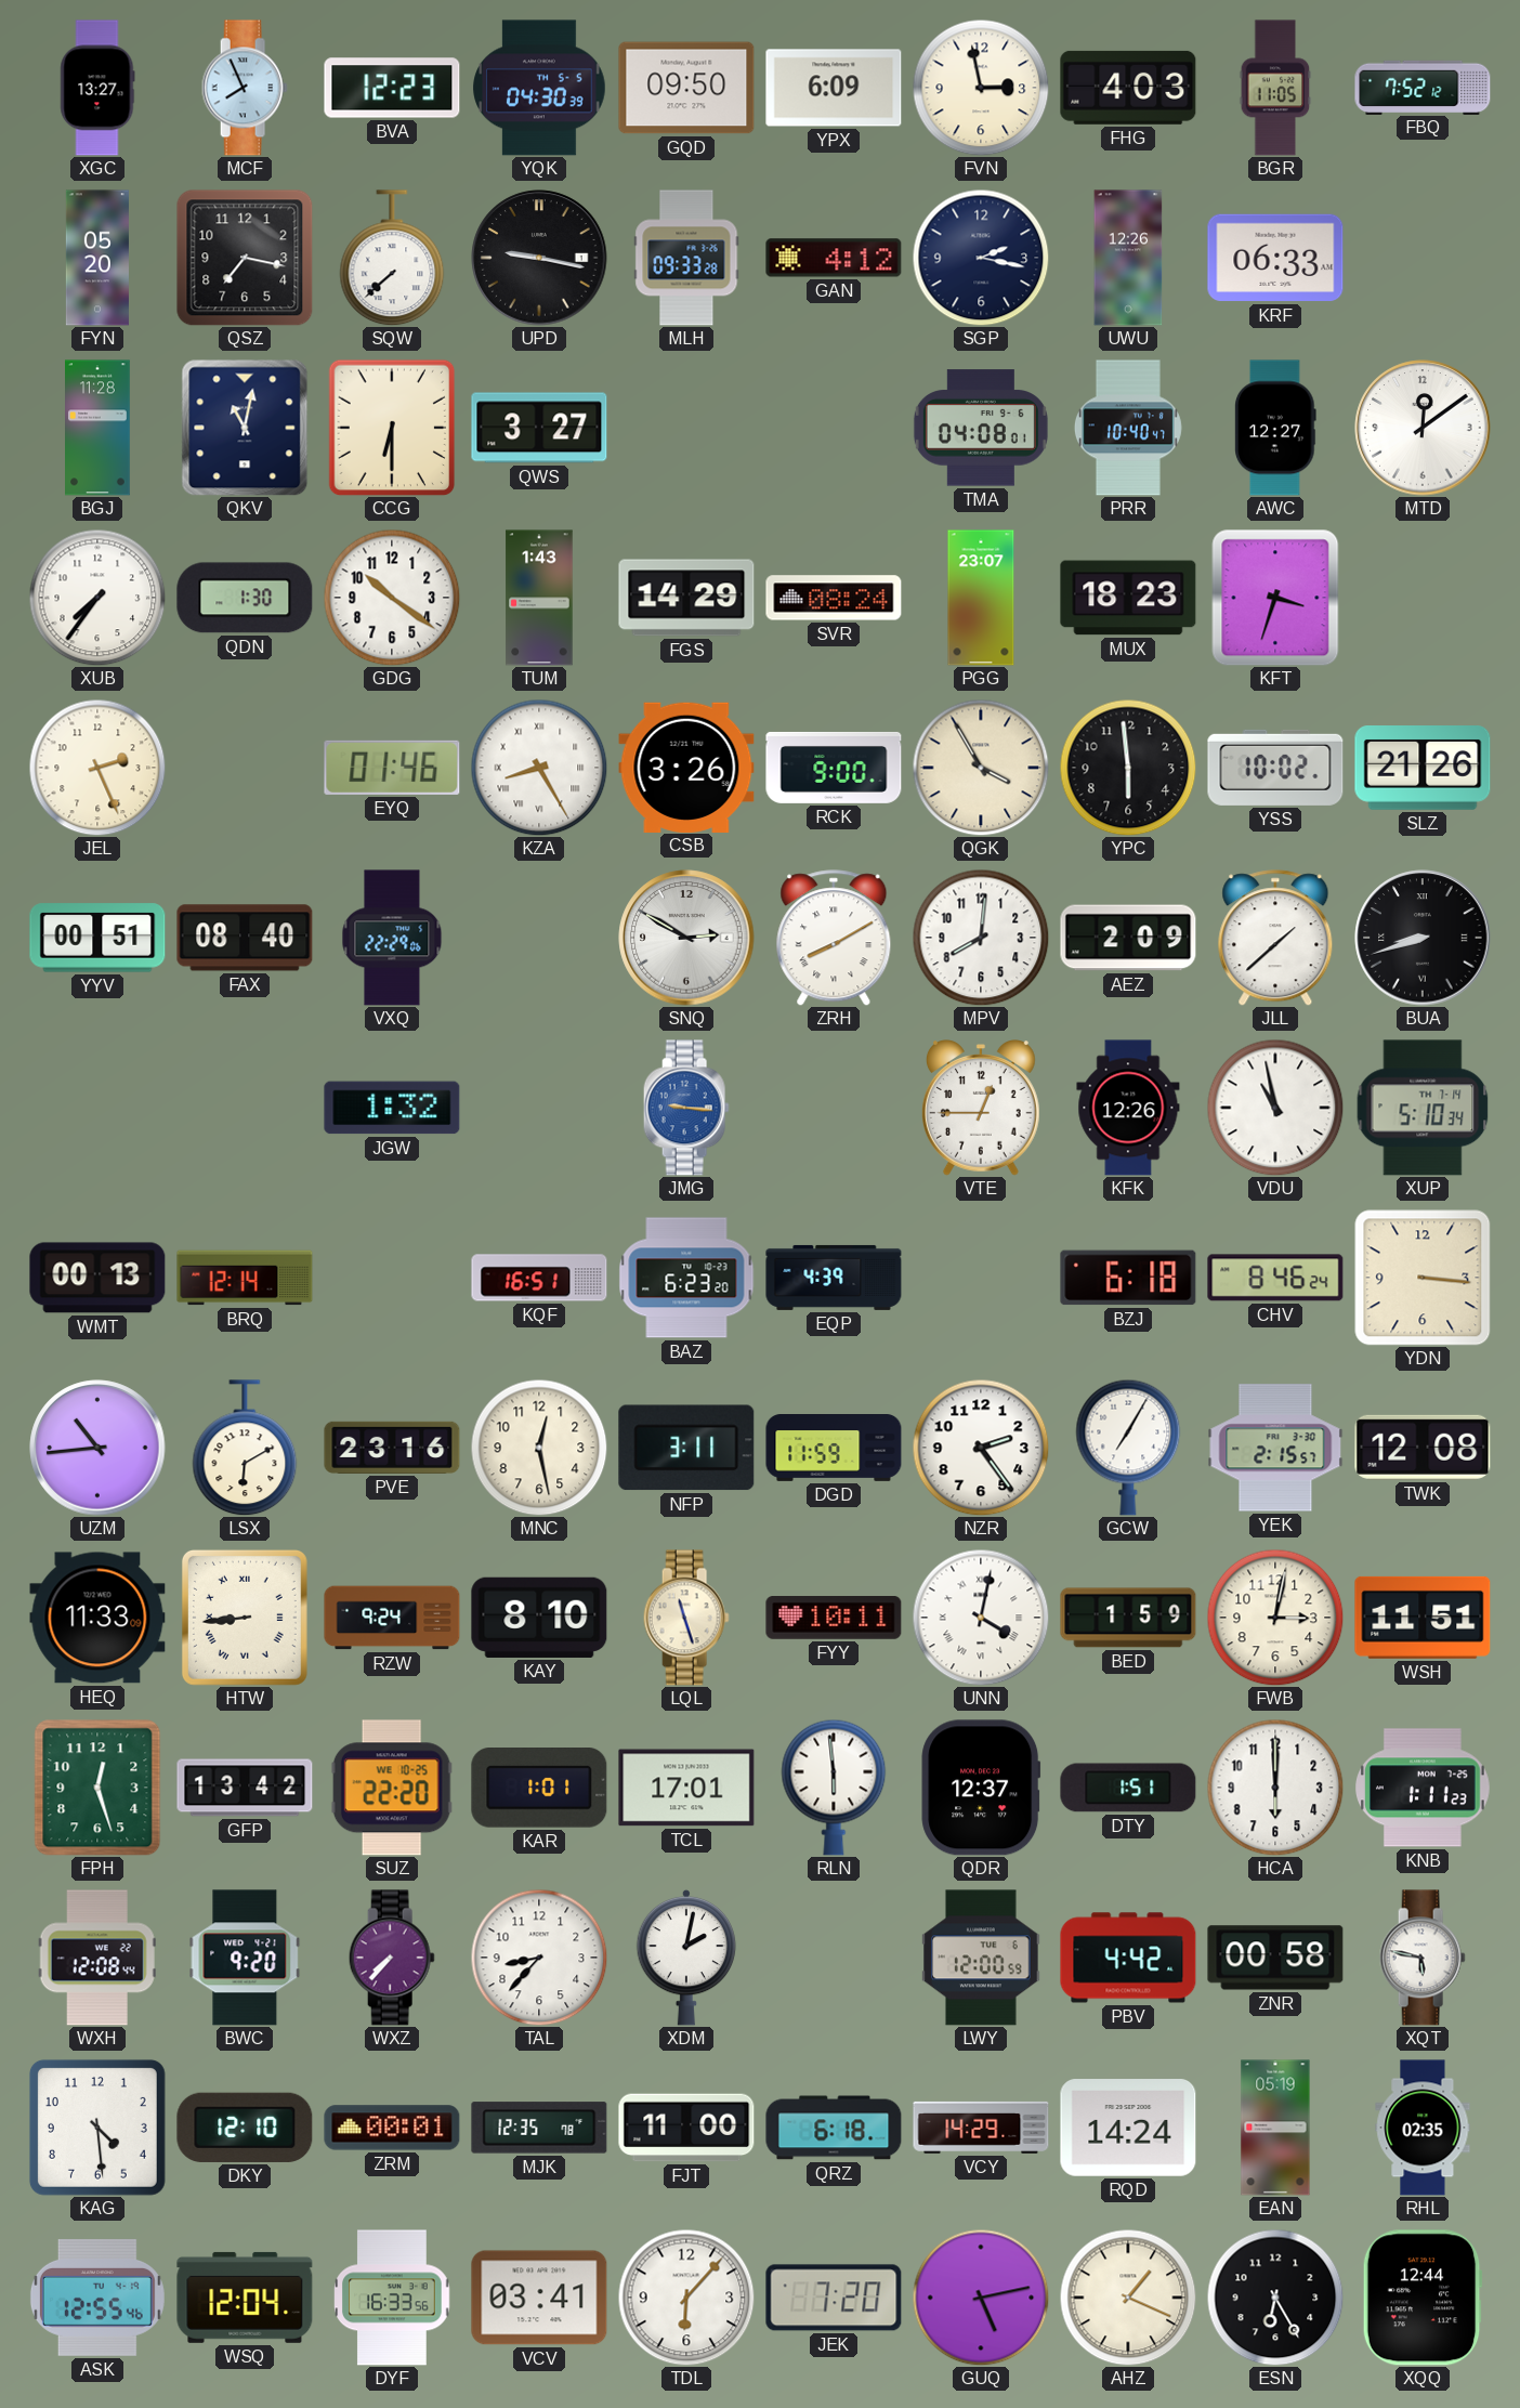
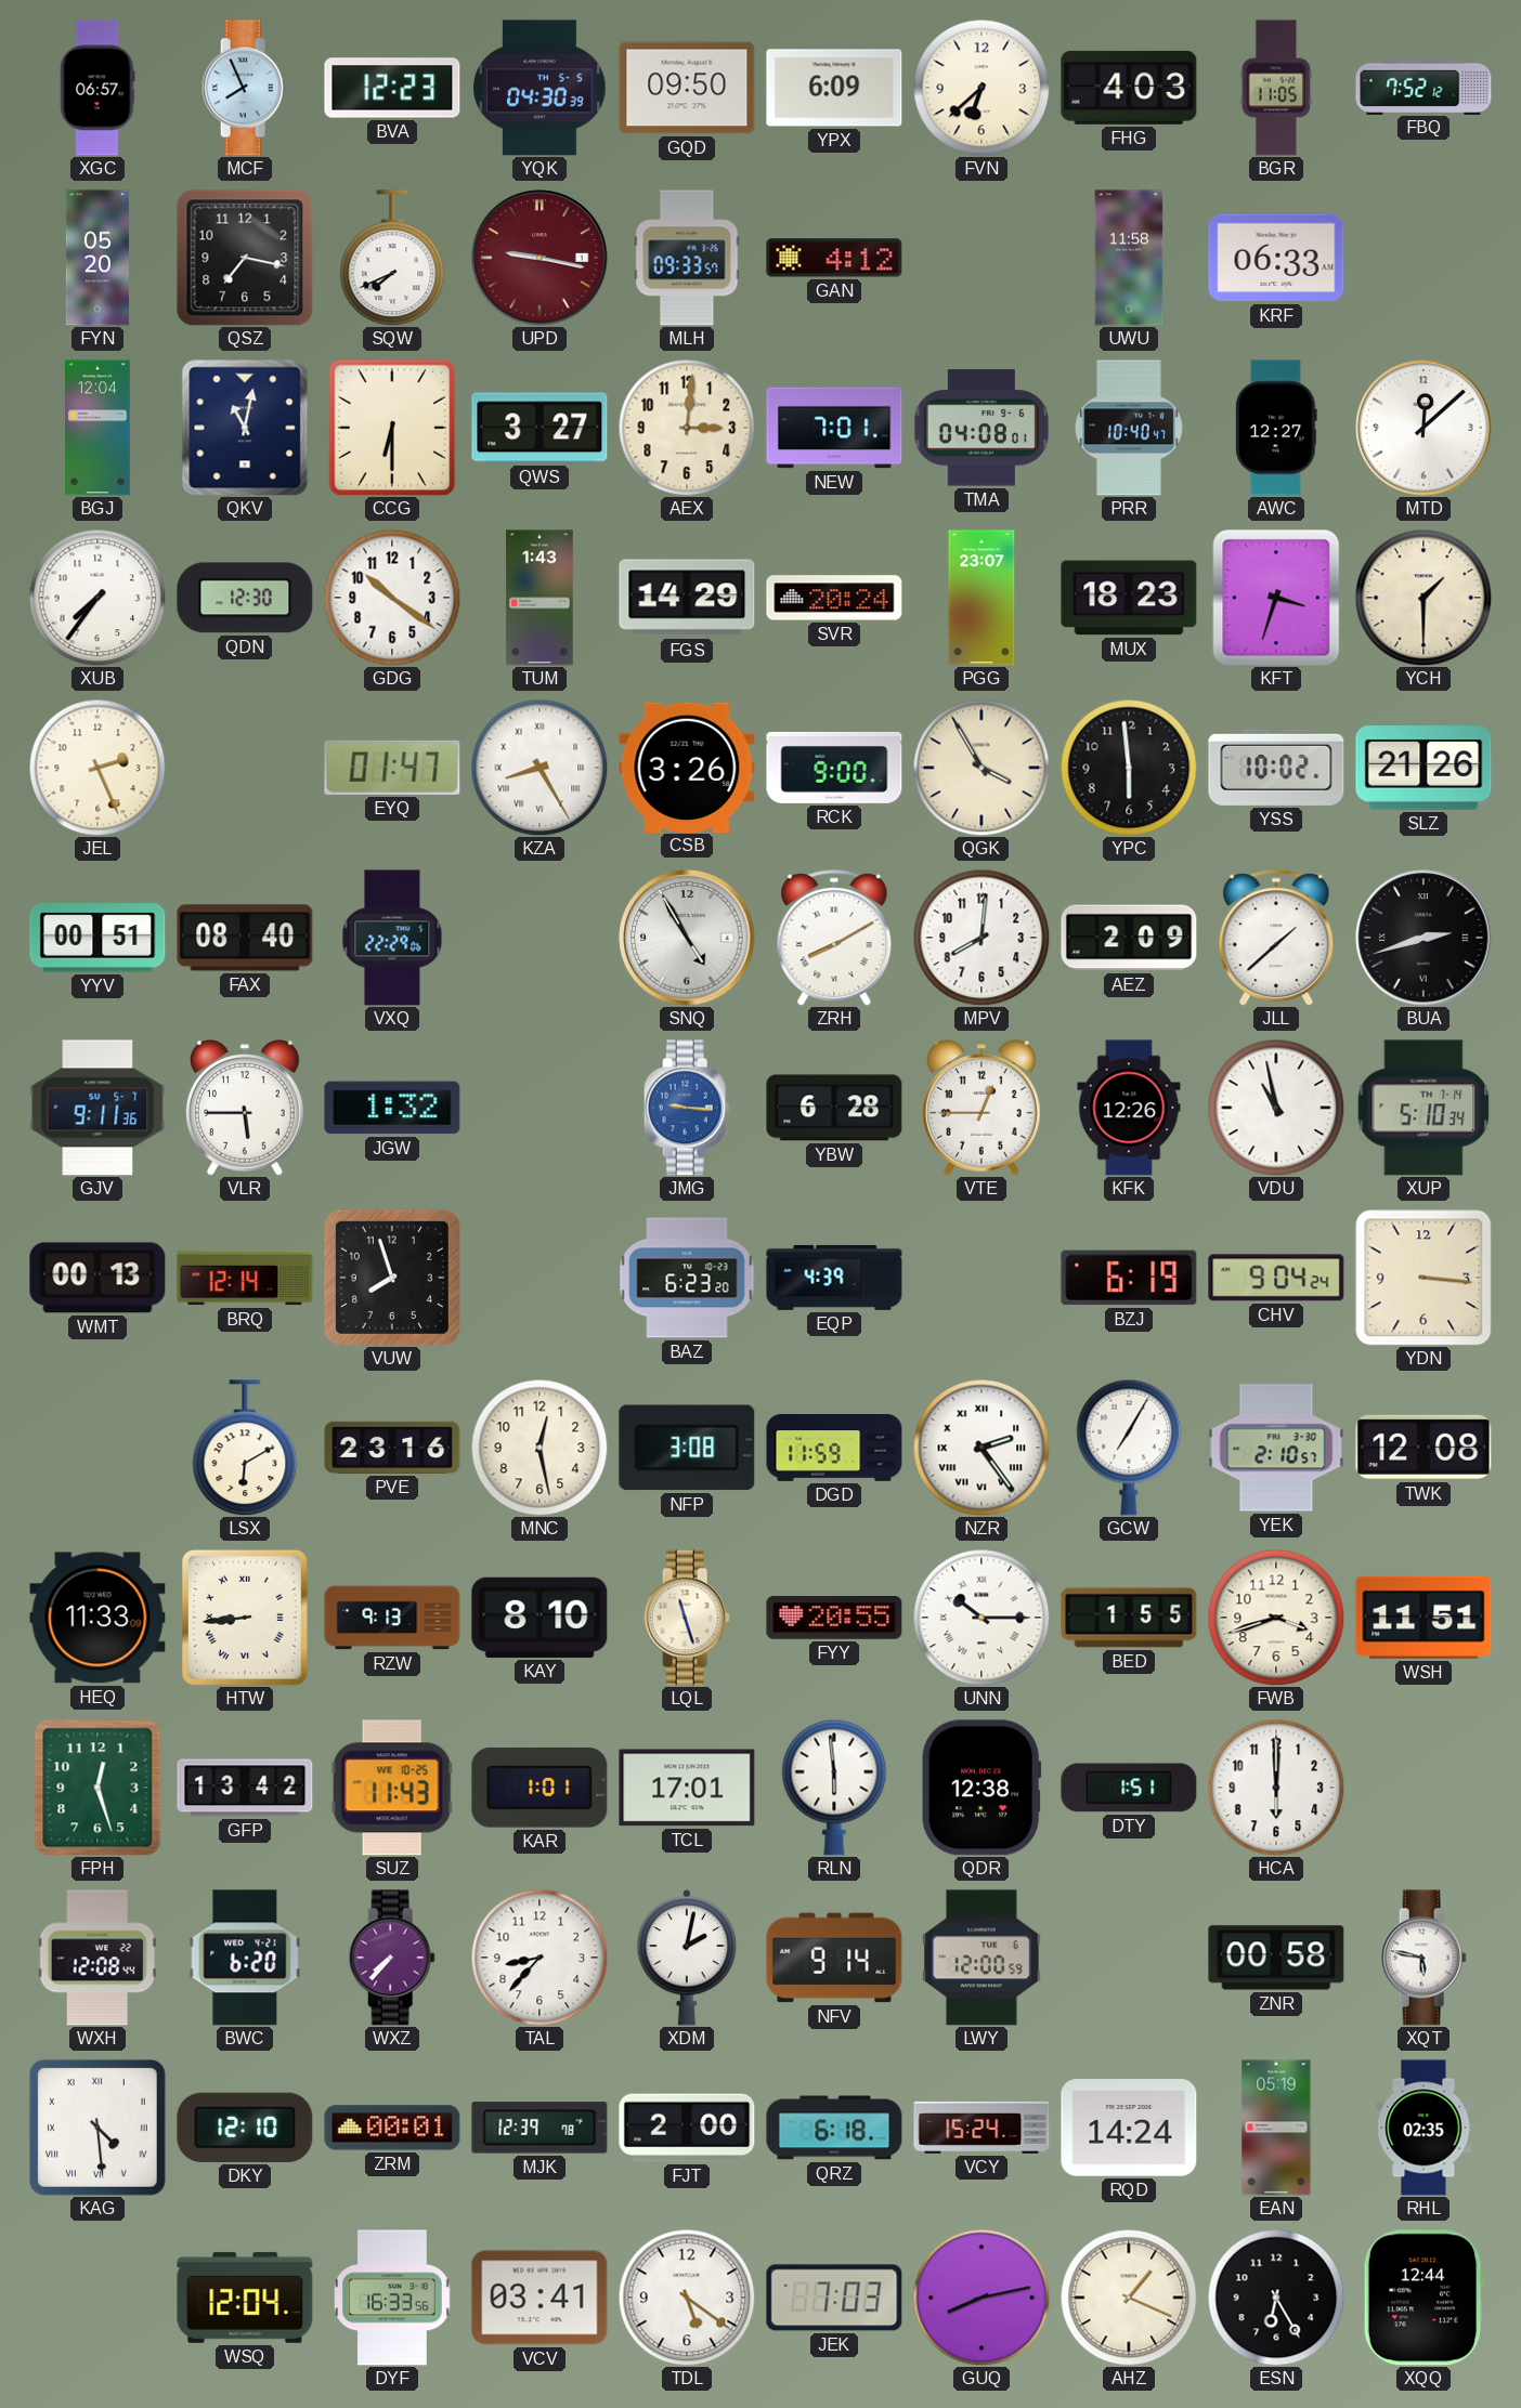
XGC: 13:27 -> 06:57 (97, 88)
FVN: 2:58 -> 6:38 (981, 88)
SQW: 7:38 -> 7:41 (392, 258)
UPD dial: black -> burgundy (539, 258)
MLH: 09:33:28 -> 09:33:57 (687, 258)
SGP: 2:17 -> none (981, 258)
UWU: 12:26 -> 11:58 (1129, 258)
BGJ: 11:28 -> 12:04 (97, 428)
AEX: none -> 3:01 (687, 428)
NEW: none -> 7:01 (834, 428)
MTD: 12:09 -> 12:08 (1423, 428)
QDN: 1:30 -> 12:30 (245, 598)
SVR: 08:24 -> 20:24 (834, 598)
YCH: none -> 1:30 (1423, 598)
EYQ: 01:46 -> 01:47 (392, 768)
SNQ: 2:50 -> 4:55 (687, 938)
BUA: 8:42 -> 2:42 (1423, 938)
GJV: none -> 9:11 (97, 1108)
VLR: none -> 5:45 (246, 1108)
YBW: none -> 6:28 (834, 1108)
VUW: none -> 7:57 (392, 1278)
KQF: 16:51 -> none (539, 1278)
BZJ: 6:18 -> 6:19 (1129, 1278)
CHV: 8:46 -> 9:04 (1276, 1278)
UZM: 10:44 -> none (97, 1448)
NFP: 3:11 -> 3:08 (687, 1448)
NZR numerals: Arabic -> Roman (981, 1448)
YEK: 2:15 -> 2:10 (1276, 1448)
RZW: 9:24 -> 9:13 (392, 1618)
FYY: 10:11 -> 20:55 (834, 1619)
UNN: 4:02 -> 10:15 (981, 1618)
BED: 1:59 -> 1:55 (1129, 1618)
FWB: 3:02 -> 3:42 (1276, 1618)
SUZ: 22:20 -> 11:43 (392, 1788)
QDR: 12:37 -> 12:38 (981, 1788)
KNB: 1:11 -> none (1423, 1788)
BWC: 9:20 -> 6:20 (245, 1958)
NFV: none -> 9:14 (834, 1958)
PBV: 4:42 -> none (1128, 1958)
KAG numerals: Arabic -> Roman (97, 2128)
MJK: 12:35 -> 12:39 (539, 2128)
FJT: 11:00 -> 2:00 (687, 2128)
VCY: 14:29 -> 15:24 (981, 2128)
ASK: 12:55 -> none (97, 2298)
TDL: 6:07 -> 5:21 (687, 2298)
JEK: 7:20 -> 7:03 (834, 2298)
GUQ: 5:13 -> 8:13 (981, 2298)
